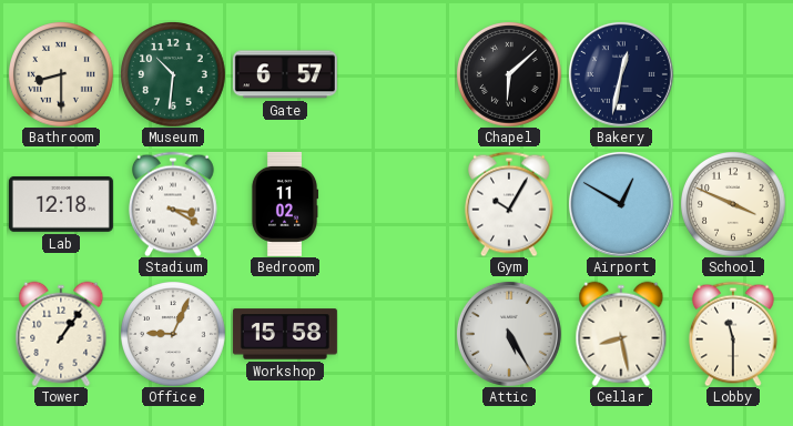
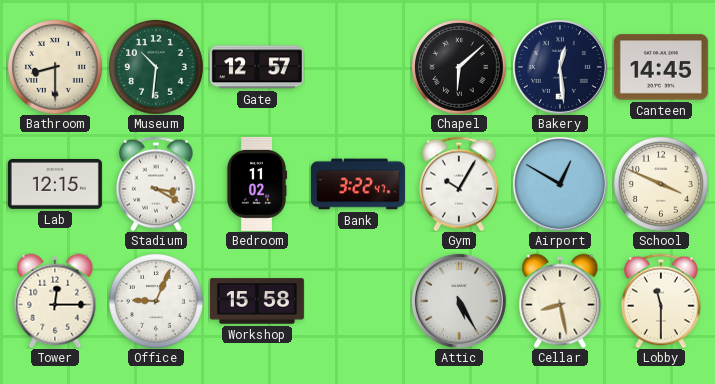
Gate: 6:57 -> 12:57 (257, 67)
Bakery: 12:32 -> 12:29 (560, 67)
Canteen: none -> 14:45 (661, 67)
Lab: 12:18 -> 12:15 (55, 184)
Bank: none -> 3:22 (358, 184)
Tower: 1:06 -> 12:15 (55, 301)
